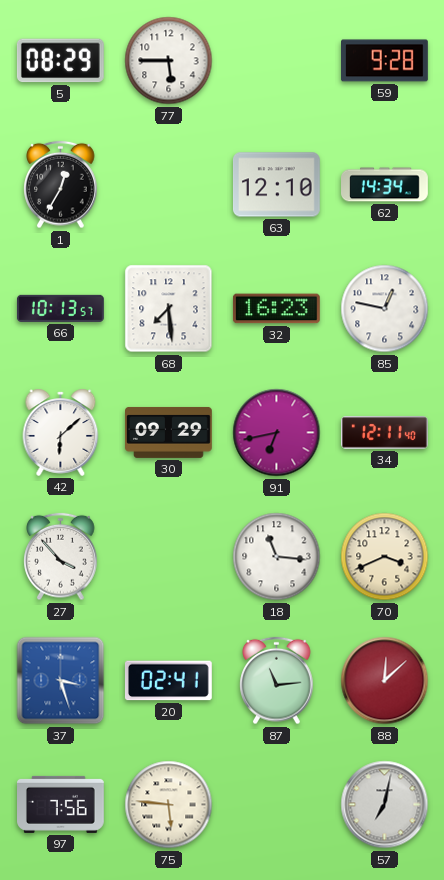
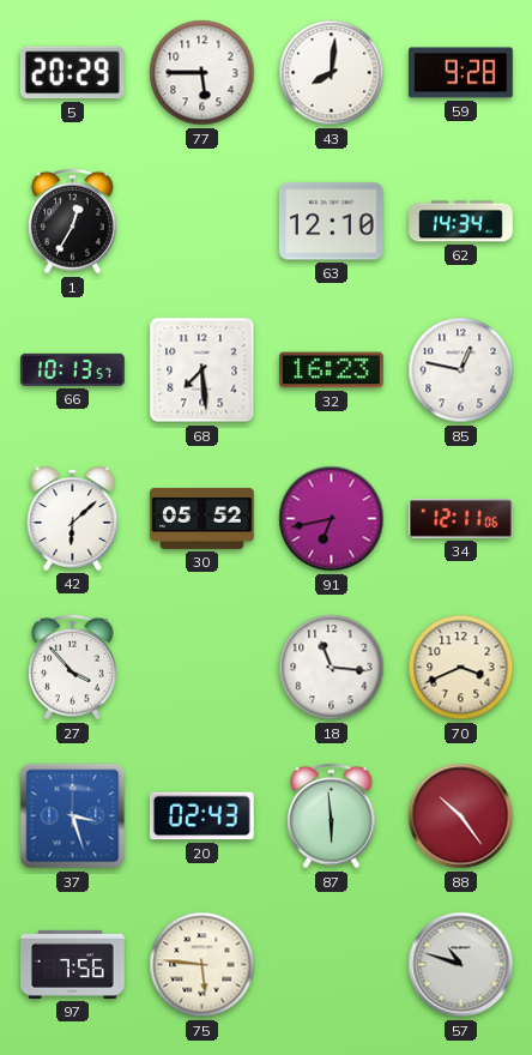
5: 08:29 -> 20:29 (72, 73)
43: none -> 8:01 (332, 73)
30: 09:29 -> 05:52 (202, 518)
34: 12:11:40 -> 12:11:06 (461, 519)
20: 02:41 -> 02:43 (201, 816)
87: 11:14 -> 5:59 (332, 816)
88: 12:08 -> 10:24 (461, 816)
57: 7:02 -> 10:48 (461, 965)
